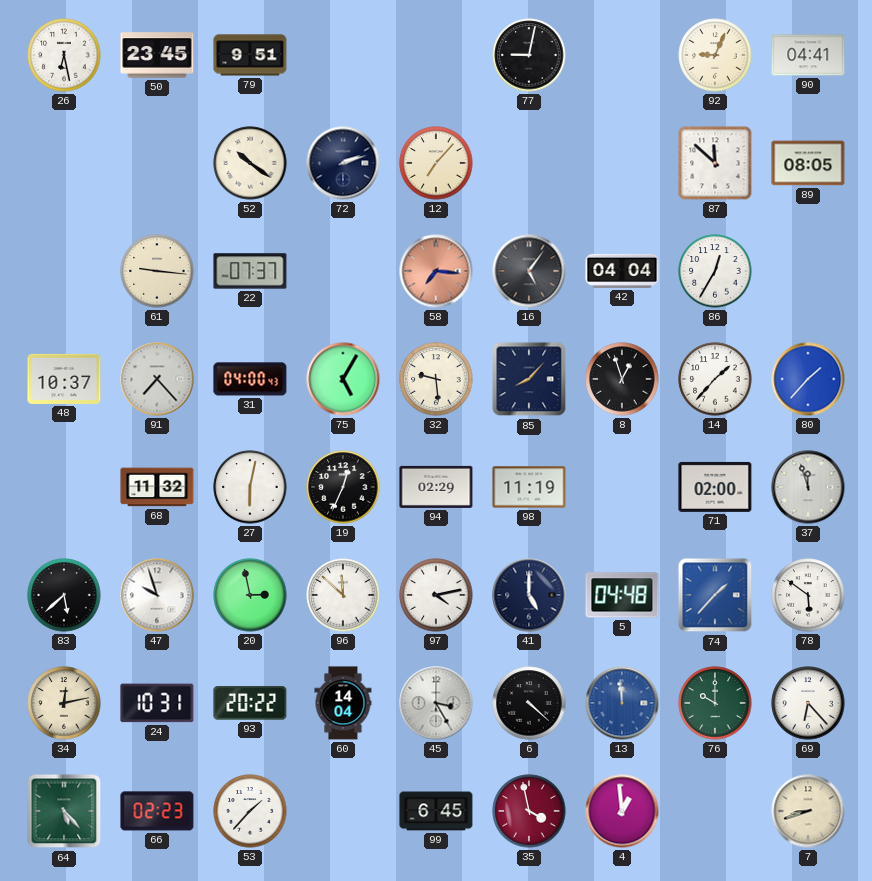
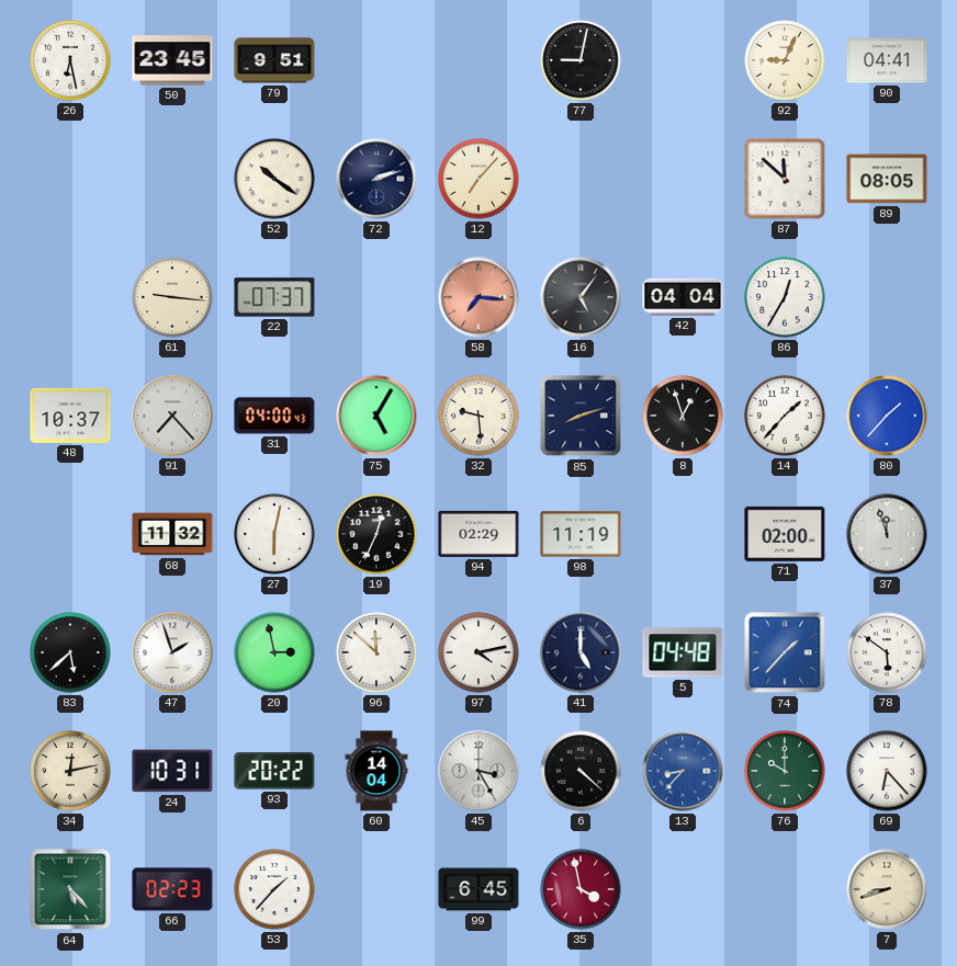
85: 8:07 -> 8:12 (581, 416)
47: 9:57 -> 1:57 (172, 652)
13: 11:59 -> 8:37 (683, 771)
4: 12:59 -> none (622, 811)
